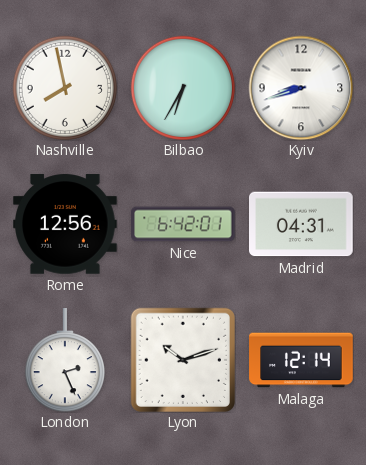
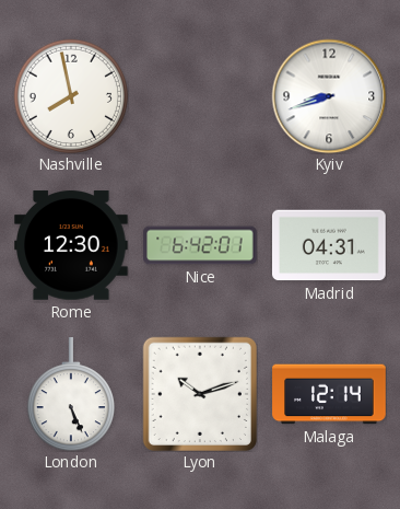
Bilbao: 6:35 -> none (183, 88)
Rome: 12:56 -> 12:30 (72, 245)
London: 2:26 -> 5:26 (71, 394)
